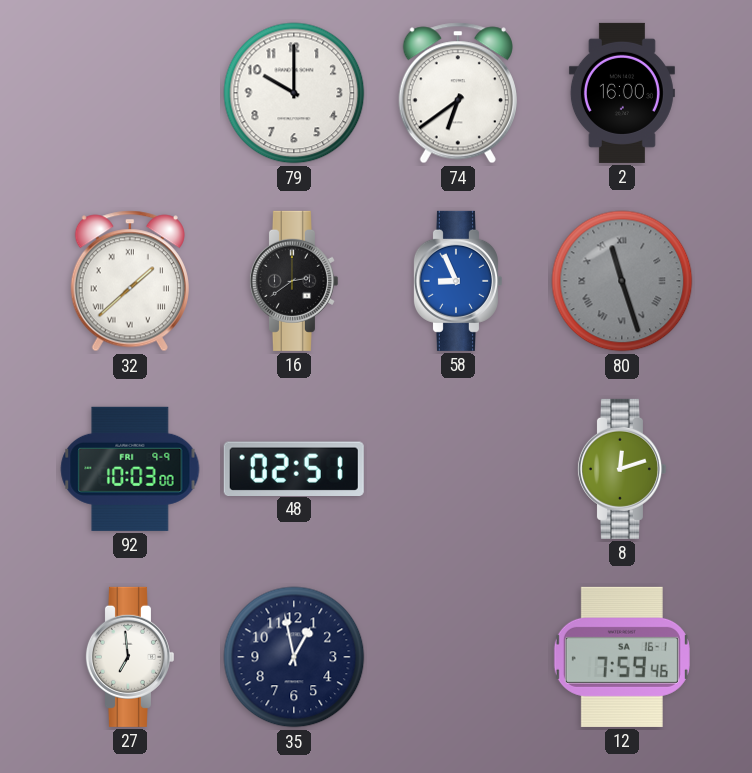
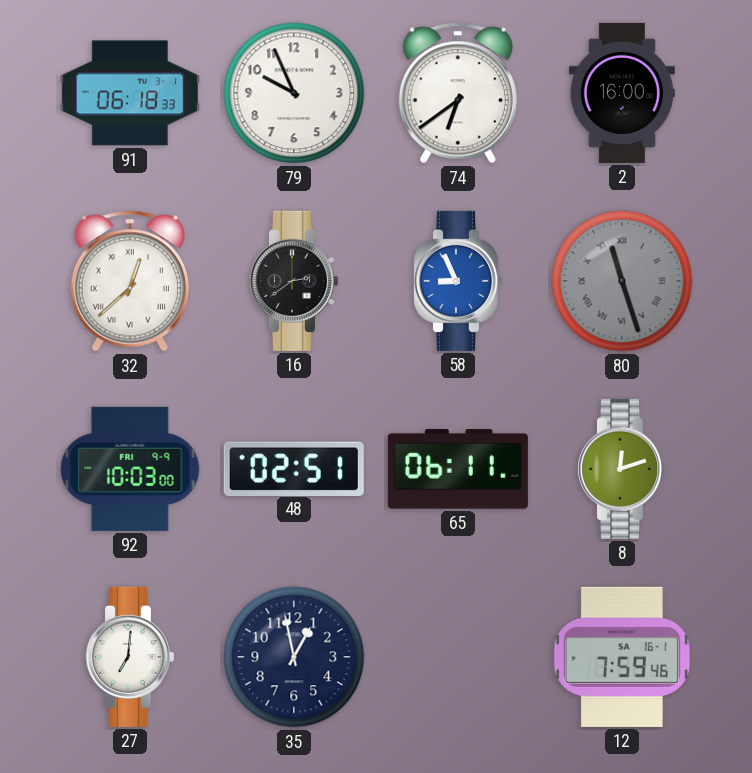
91: none -> 06:18 (130, 93)
79: 10:00 -> 9:56 (294, 93)
32: 1:38 -> 12:38 (130, 281)
65: none -> 06:11 (458, 469)
27: 6:59 -> 7:01 (129, 657)
